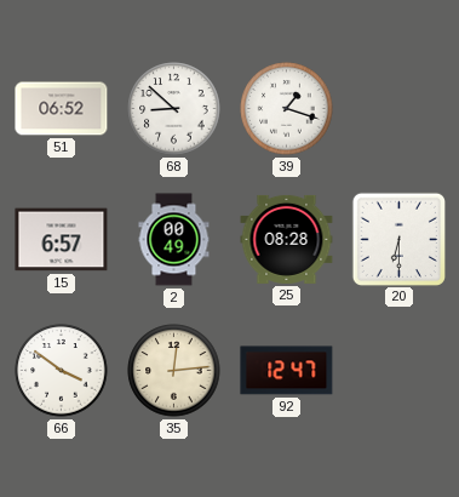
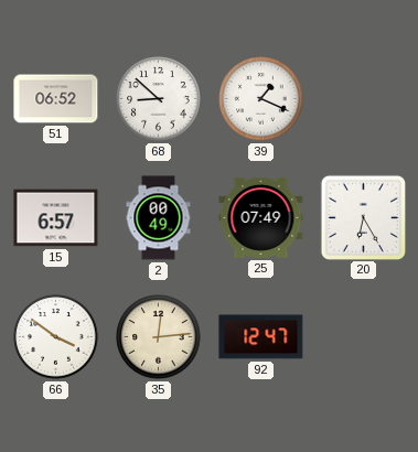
39: 1:18 -> 1:19 (261, 99)
25: 08:28 -> 07:49 (261, 217)
20: 6:30 -> 6:25 (363, 217)
